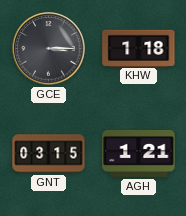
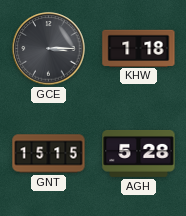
GNT: 03:15 -> 15:15 (49, 154)
AGH: 1:21 -> 5:28 (139, 153)
